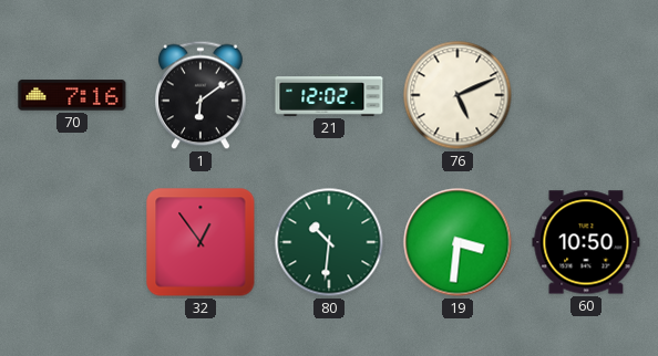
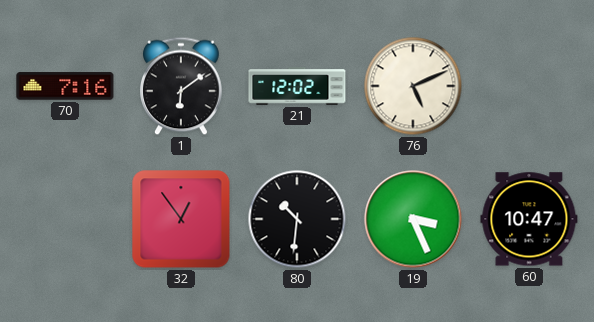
80 dial: green -> black (297, 219)
19: 3:31 -> 3:26 (413, 219)
60: 10:50 -> 10:47 (529, 219)
